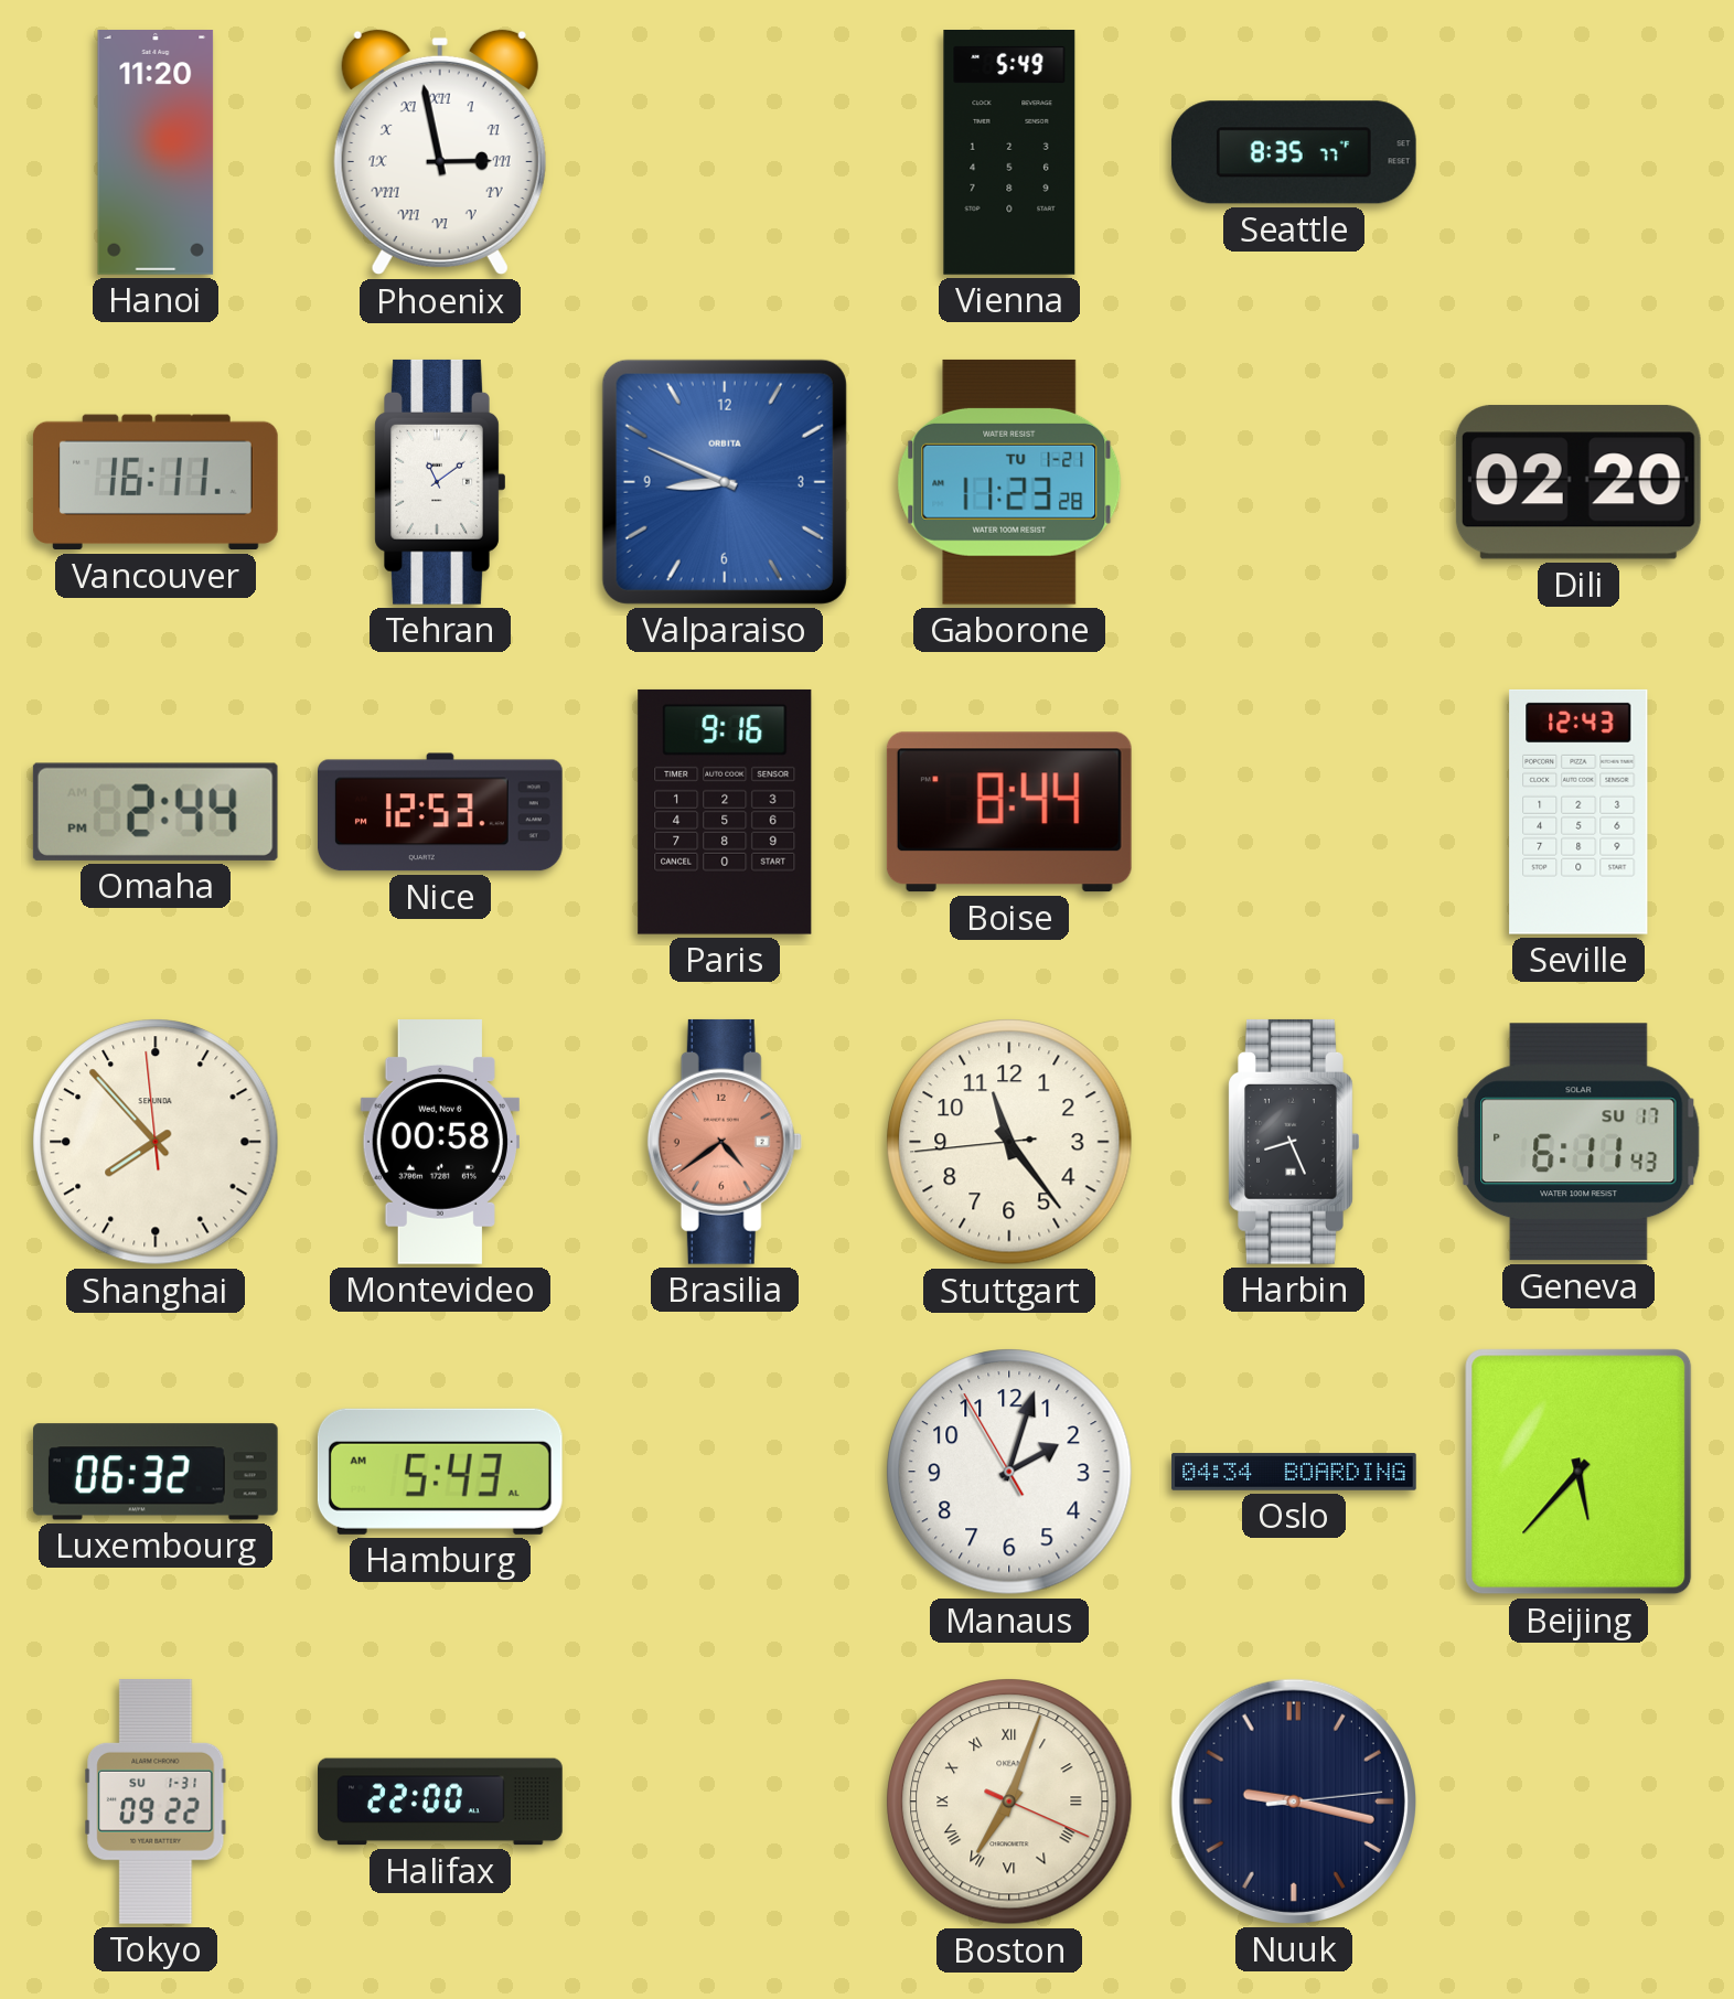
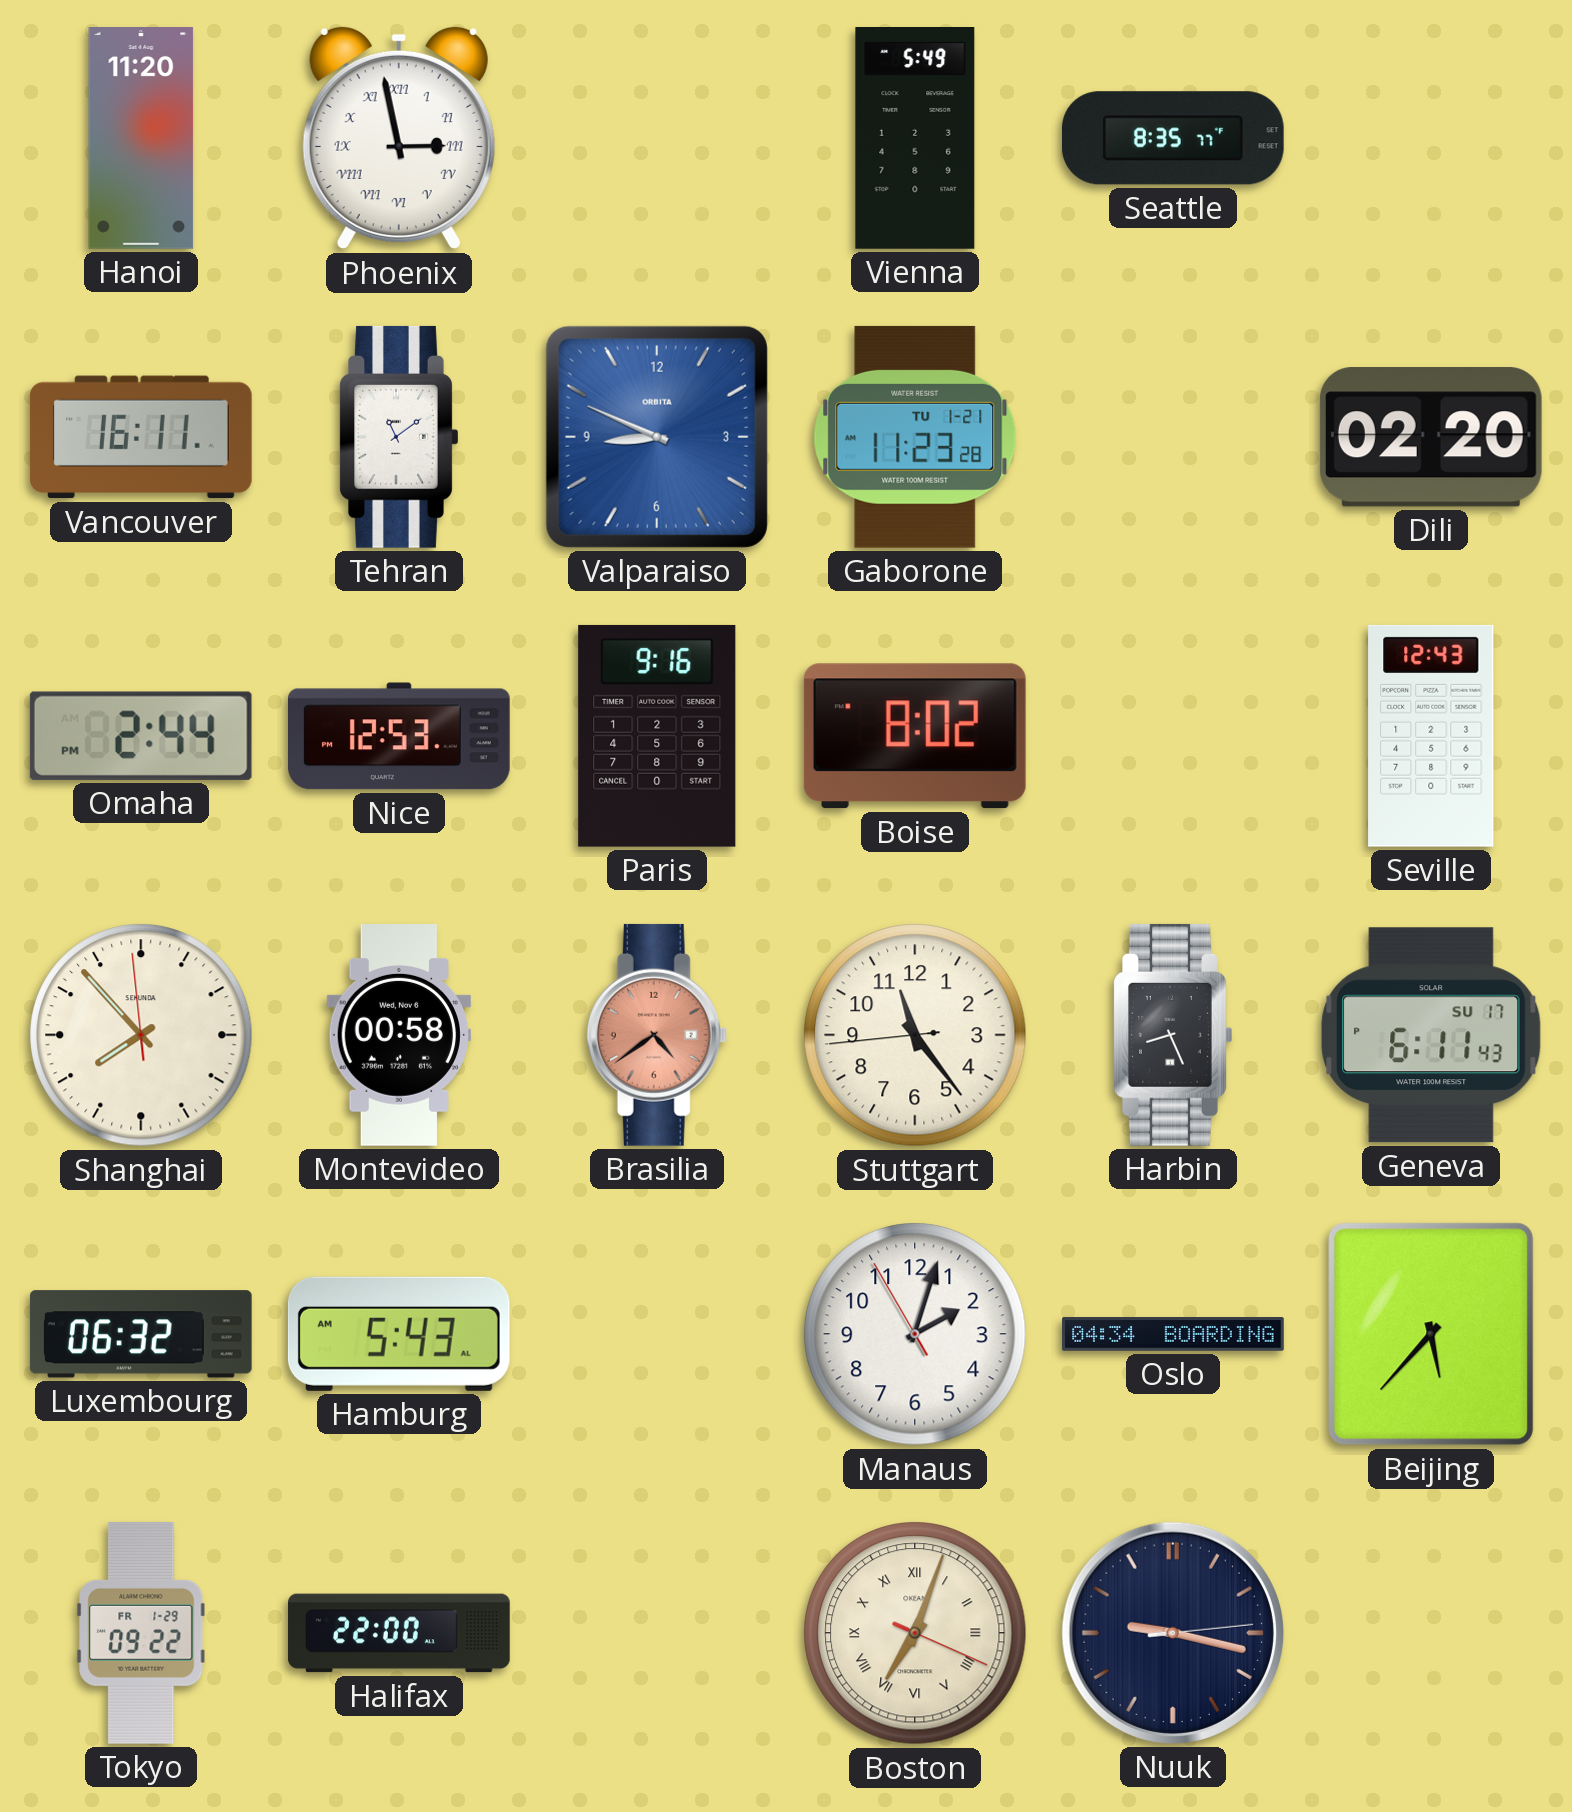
Boise: 8:44 -> 8:02 (915, 736)
Tokyo date: SU 1-31 -> FR 1-29 (141, 1633)
